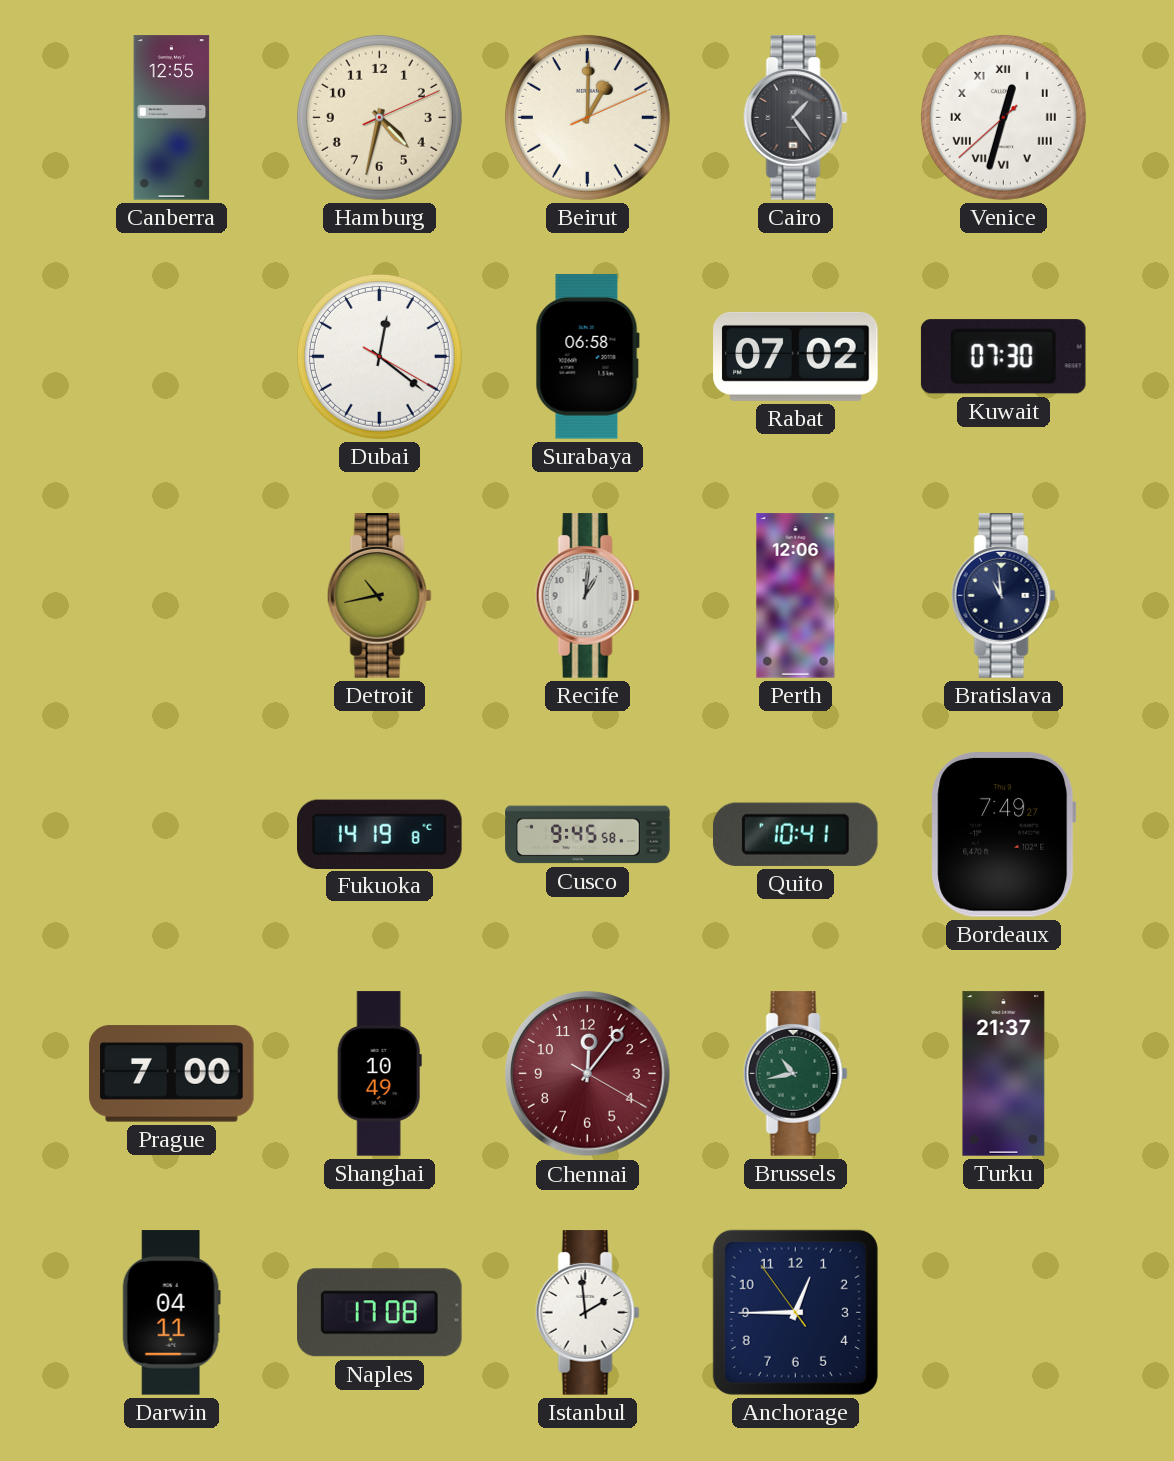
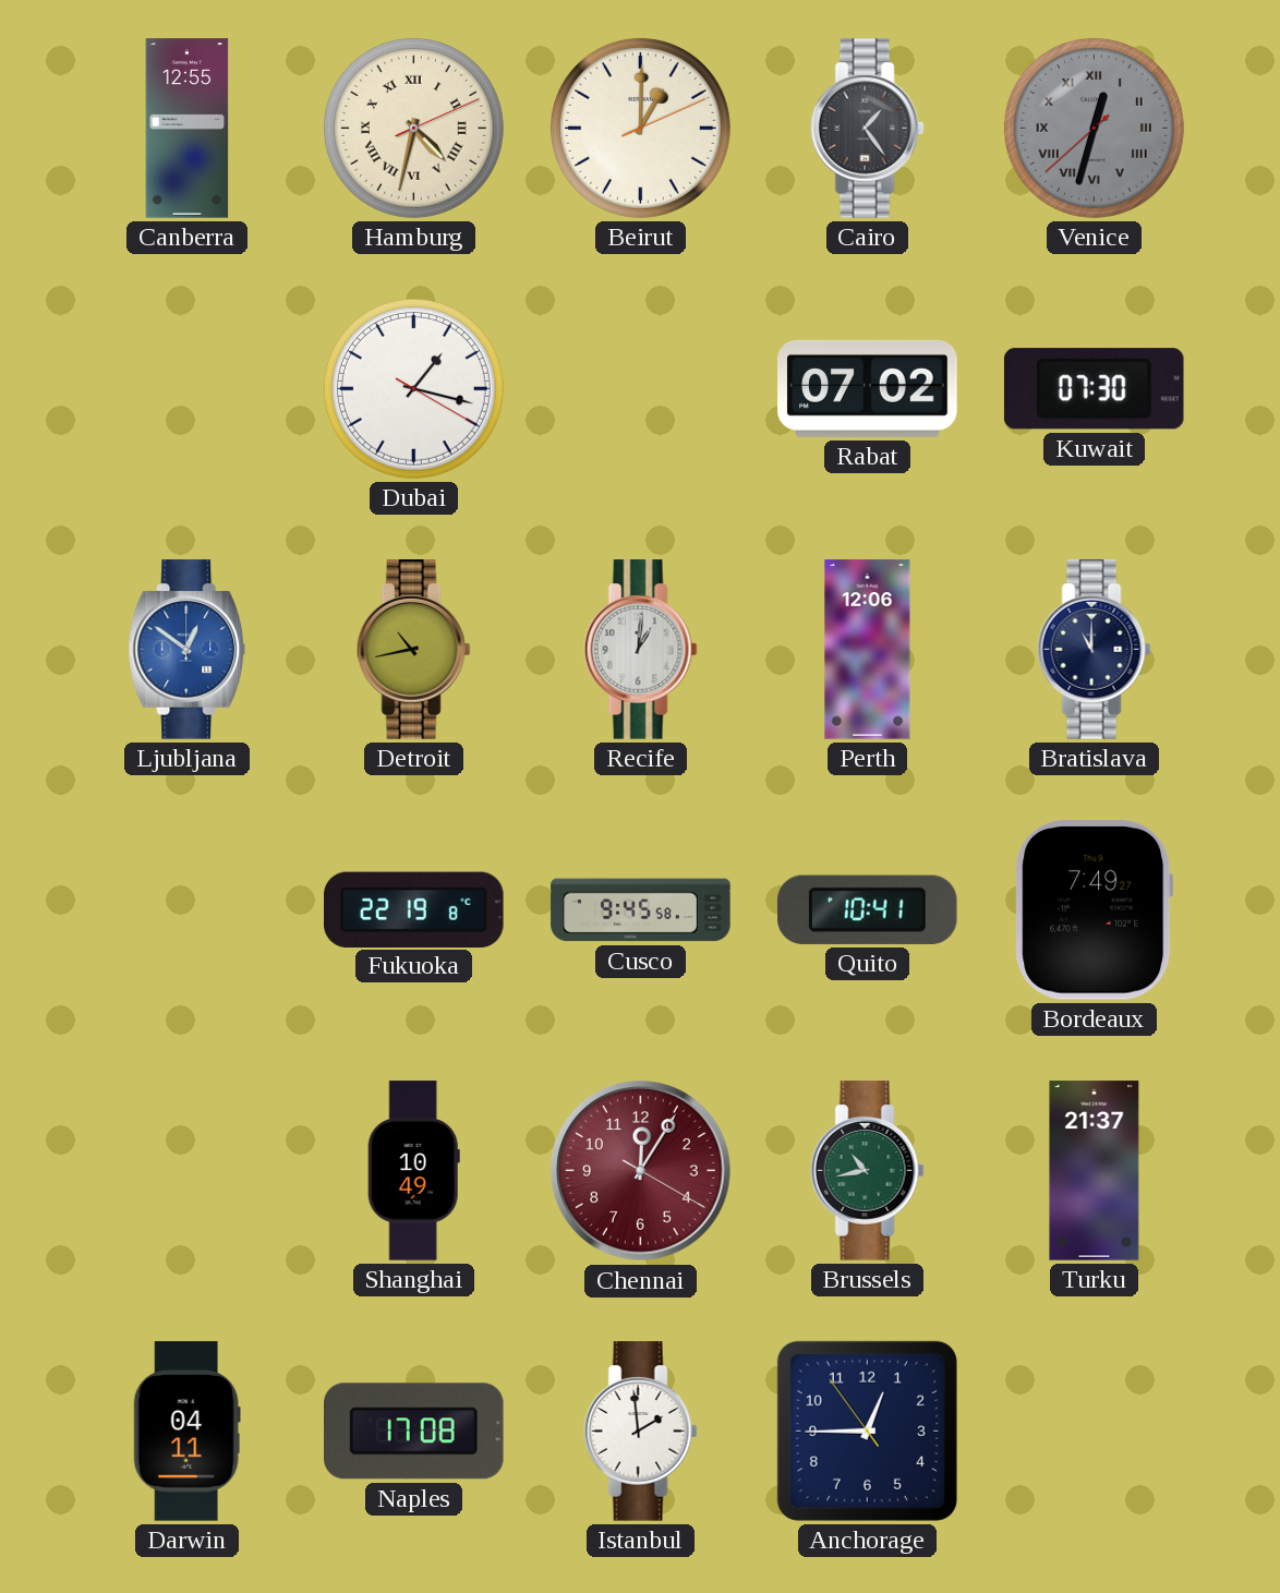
Hamburg numerals: Arabic -> Roman (413, 128)
Venice dial: white -> grey (1094, 128)
Dubai: 12:21 -> 1:17 (413, 388)
Surabaya: 06:58 -> none (587, 357)
Ljubljana: none -> 12:51 (188, 650)
Bratislava: 10:59 -> 11:00 (1094, 650)
Fukuoka: 14:19 -> 22:19 (414, 909)
Prague: 7:00 -> none (172, 1074)
Chennai: 12:06 -> 12:05 (641, 1171)
